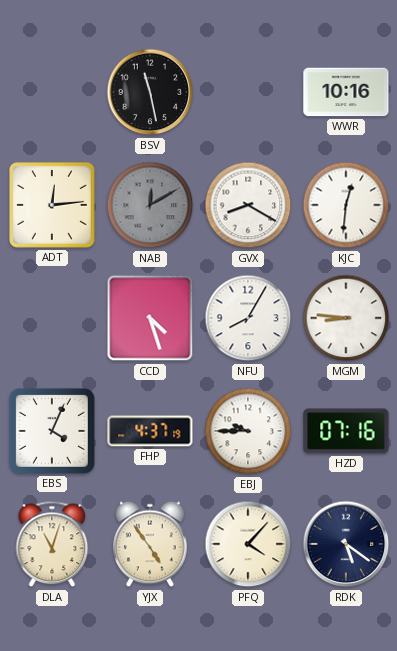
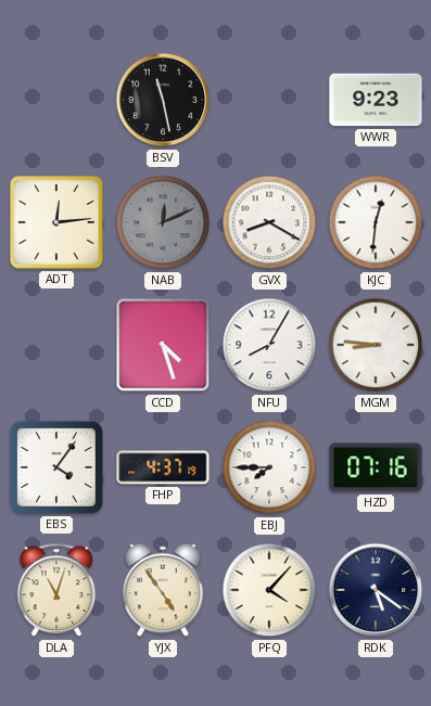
WWR: 10:16 -> 9:23 (376, 100)
NAB: 12:10 -> 12:11 (163, 222)
EBS: 4:04 -> 4:06 (56, 467)
EBJ: 9:45 -> 7:45 (269, 467)
